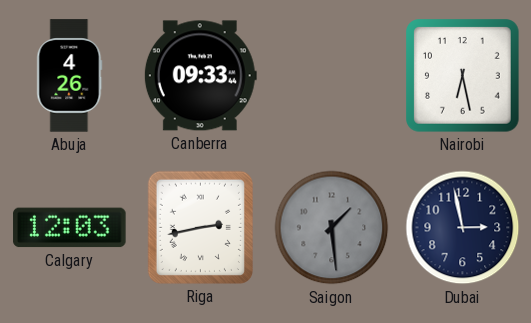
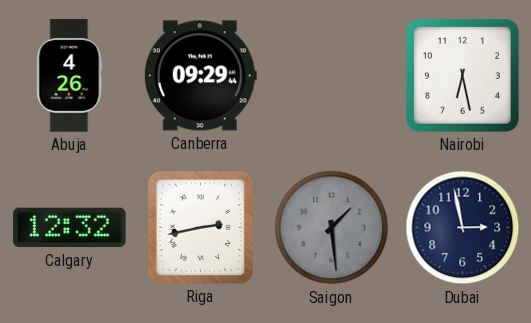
Canberra: 09:33 -> 09:29 (200, 76)
Calgary: 12:03 -> 12:32 (70, 228)
